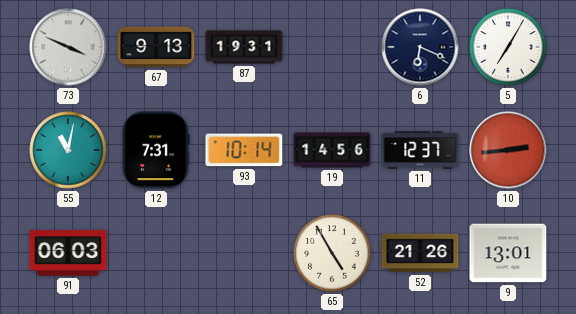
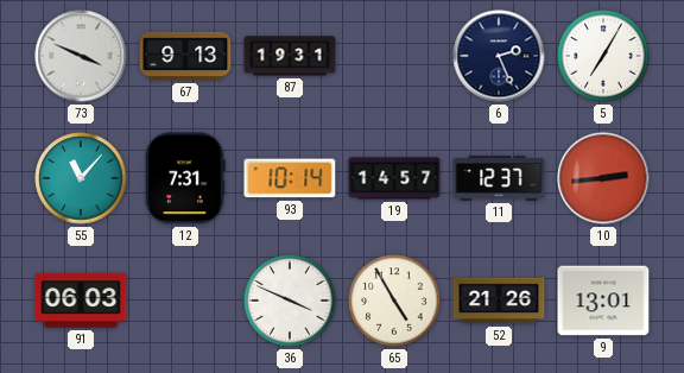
6: 6:19 -> 2:26 (499, 56)
55: 11:02 -> 11:07 (81, 178)
19: 14:56 -> 14:57 (394, 178)
36: none -> 3:49 (290, 301)
